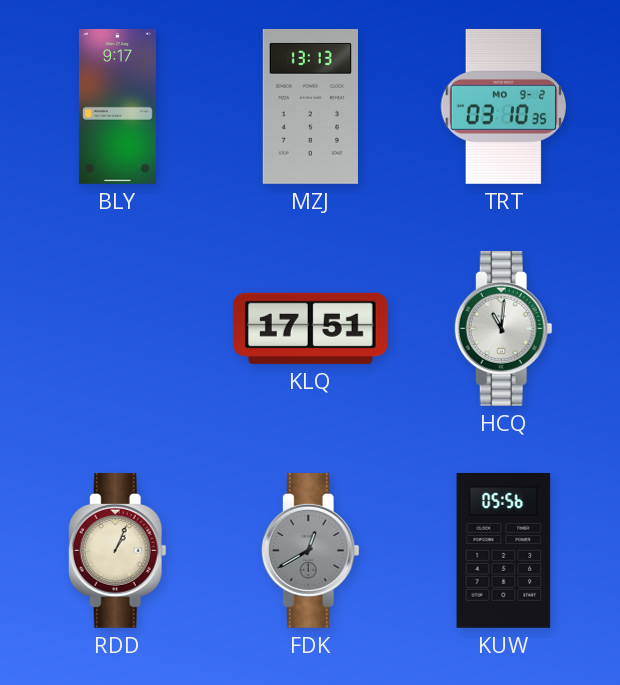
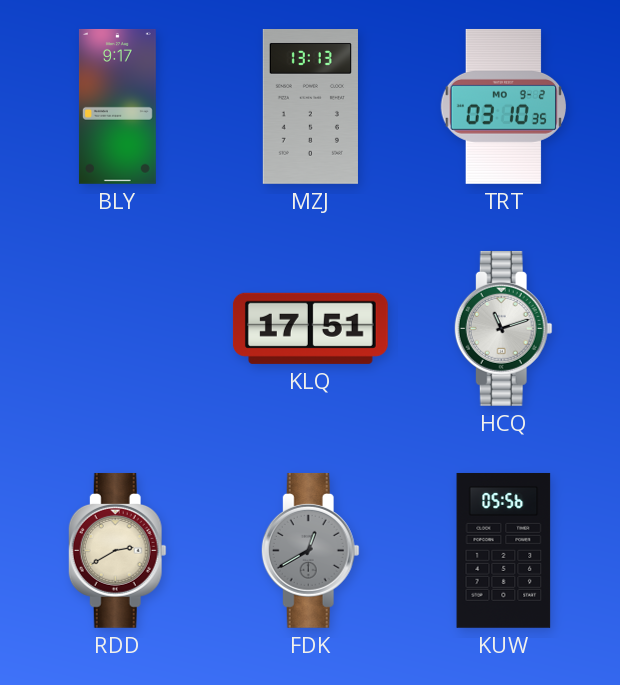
HCQ: 11:01 -> 11:12 (503, 328)
RDD: 1:04 -> 2:40 (117, 550)
